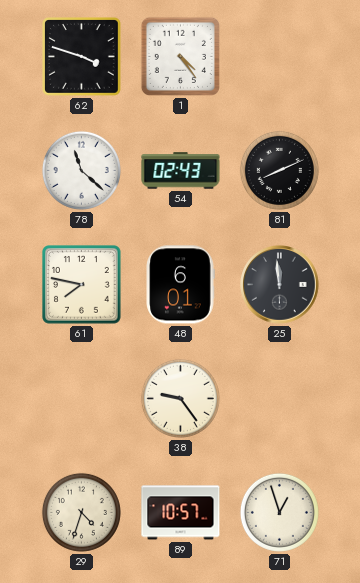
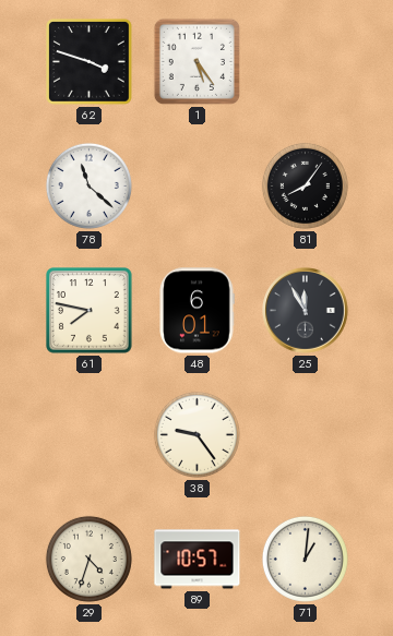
1: 4:24 -> 5:24 (196, 61)
54: 02:43 -> none (181, 171)
81: 8:11 -> 8:06 (305, 185)
25: 11:59 -> 11:55 (306, 311)
71: 12:57 -> 1:01 (305, 559)
